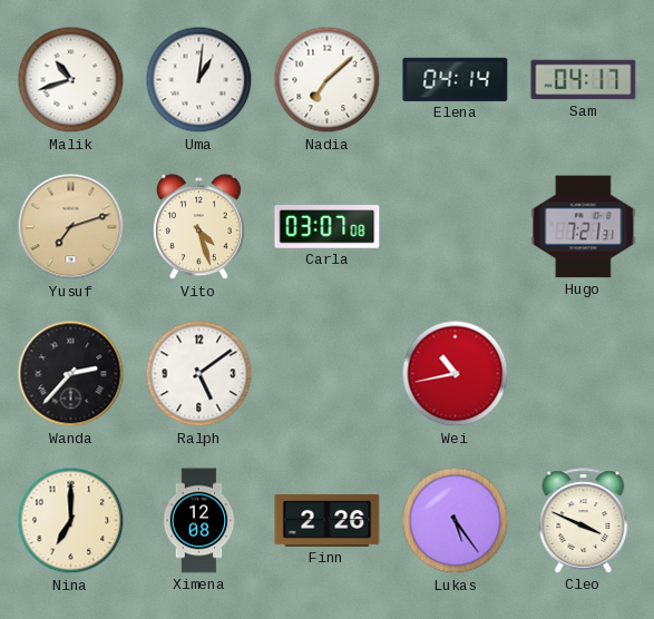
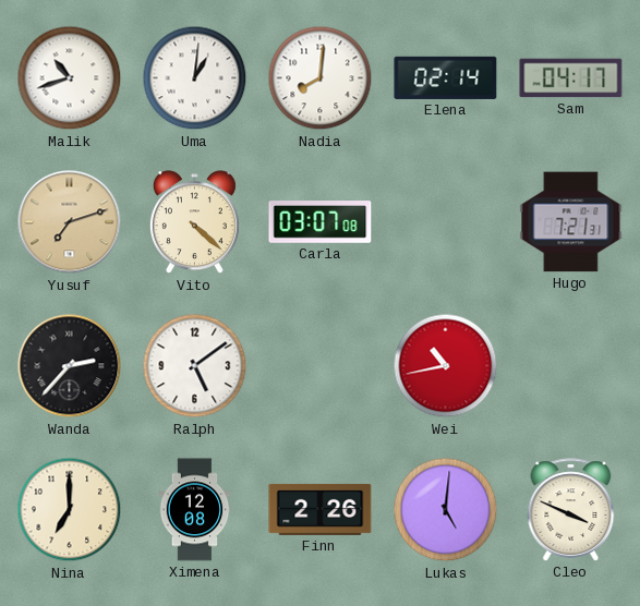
Nadia: 7:08 -> 8:01 (321, 78)
Elena: 04:14 -> 02:14 (446, 77)
Vito: 4:27 -> 4:22 (194, 222)
Lukas: 5:24 -> 5:01 (446, 510)
